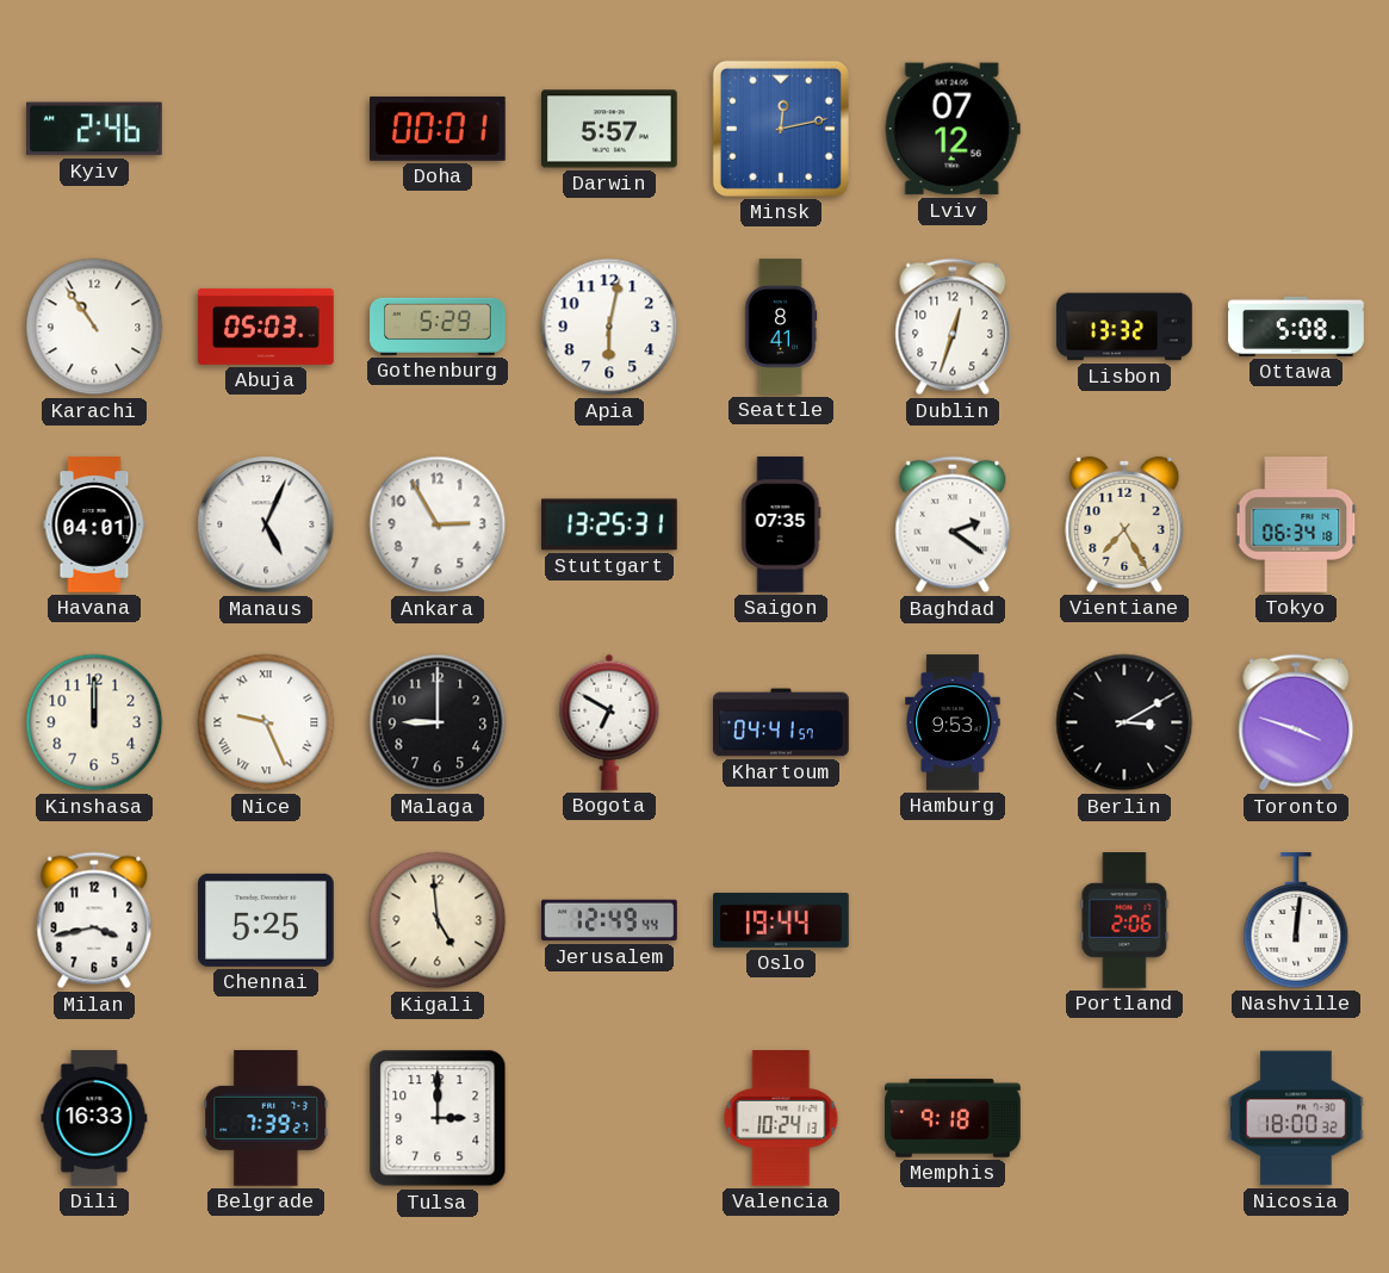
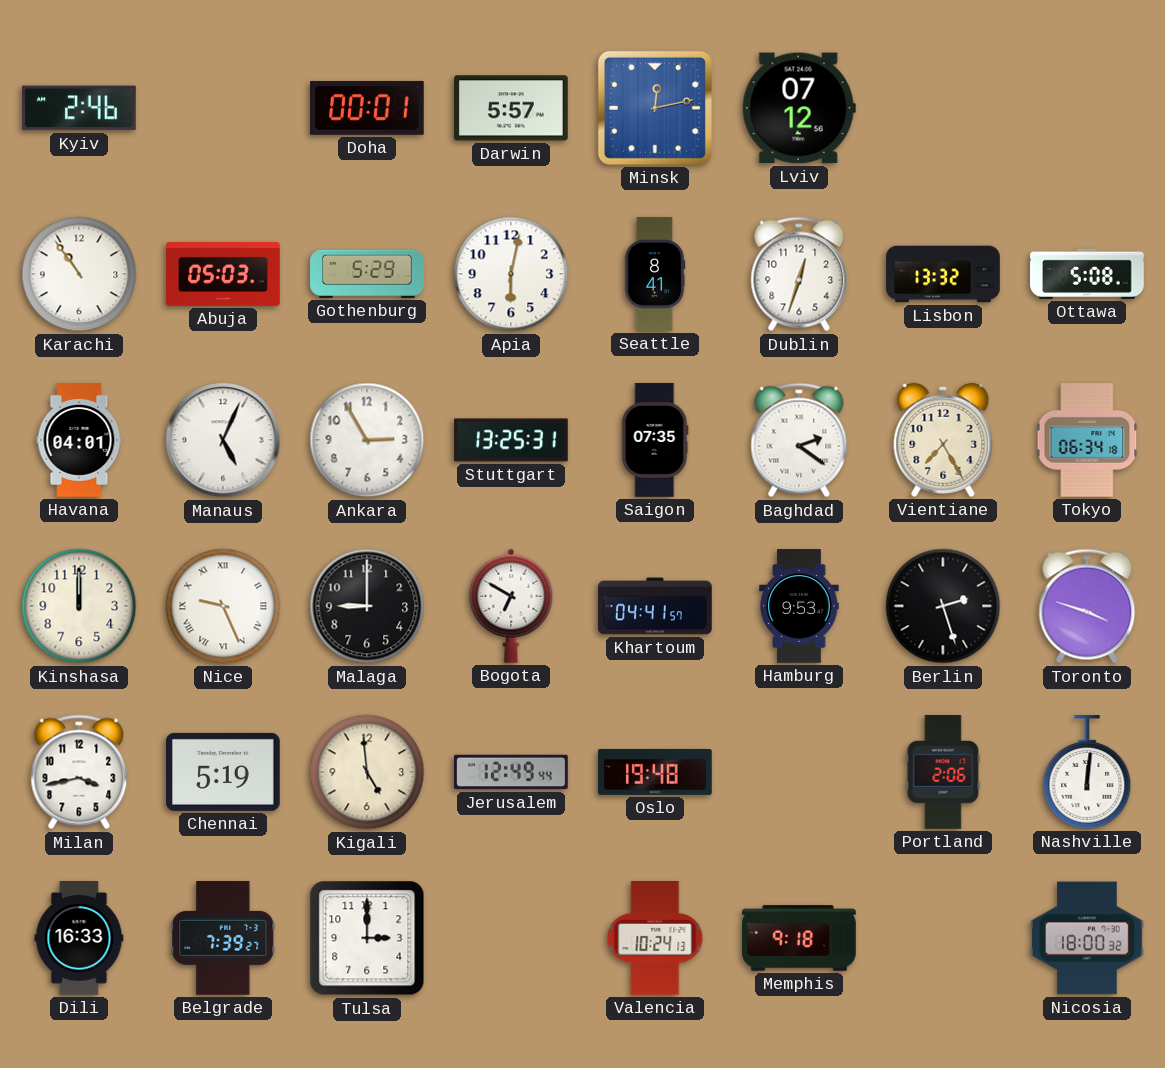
Berlin: 3:10 -> 2:27 (943, 606)
Chennai: 5:25 -> 5:19 (224, 772)
Oslo: 19:44 -> 19:48 (655, 772)
